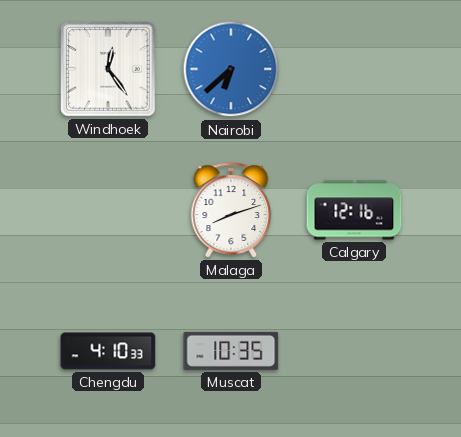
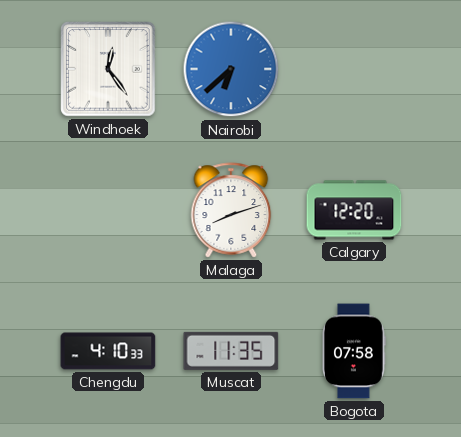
Calgary: 12:16 -> 12:20 (354, 210)
Muscat: 10:35 -> 11:35 (231, 351)
Bogota: none -> 07:58 (354, 351)
